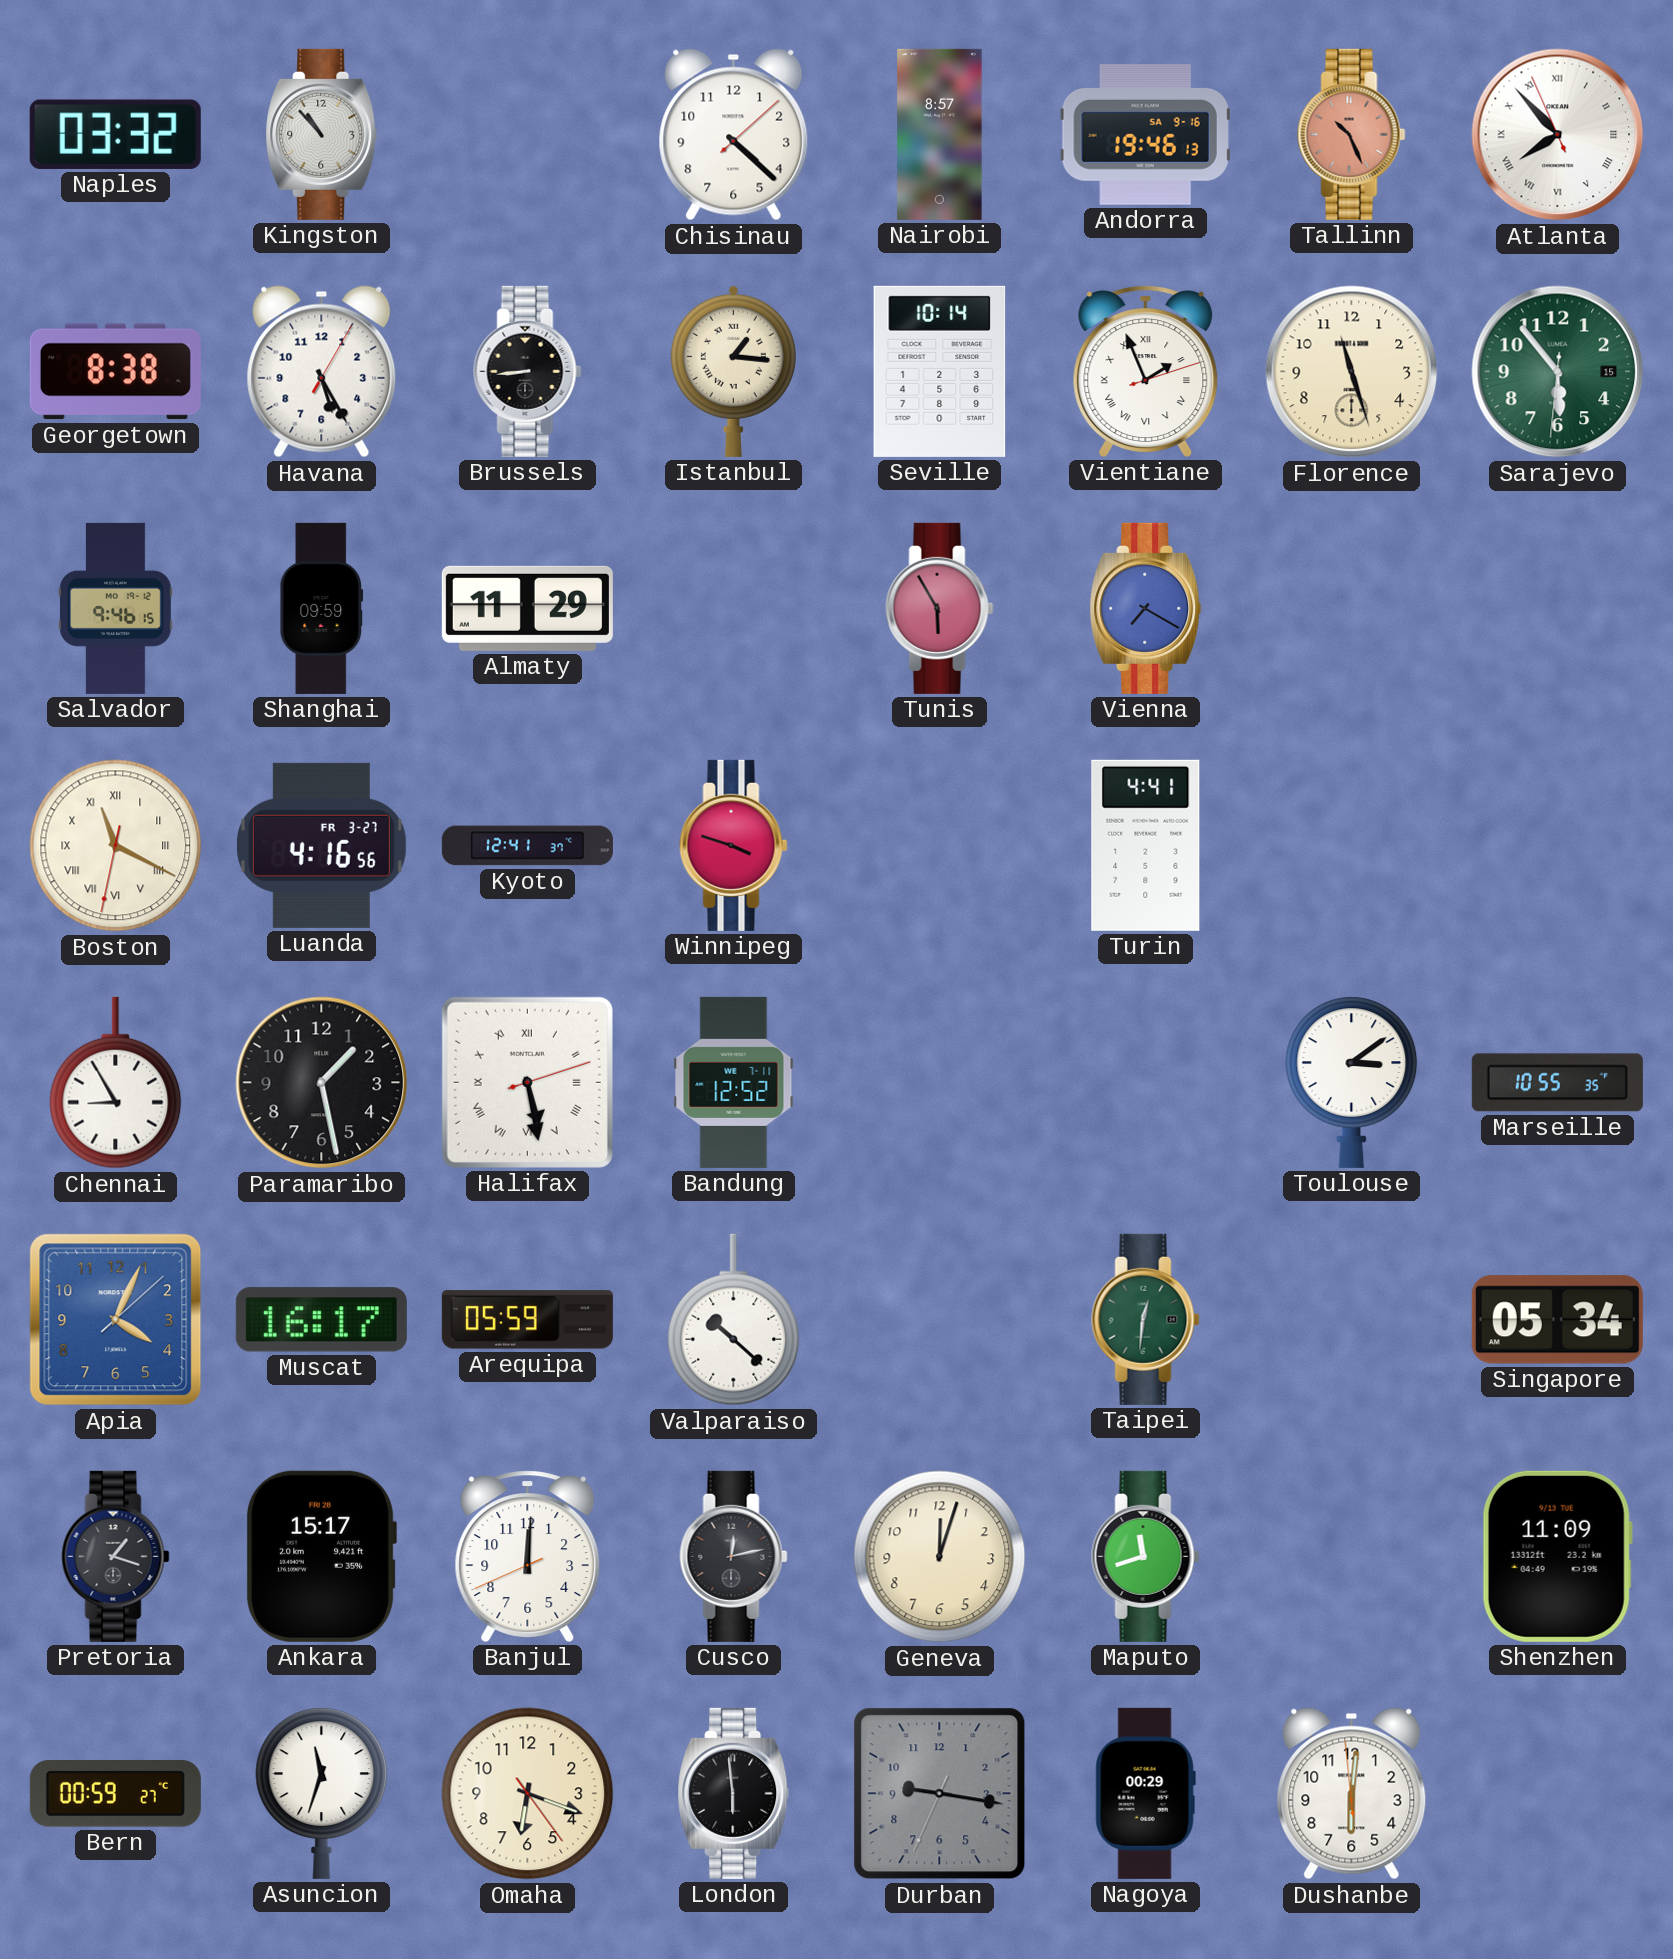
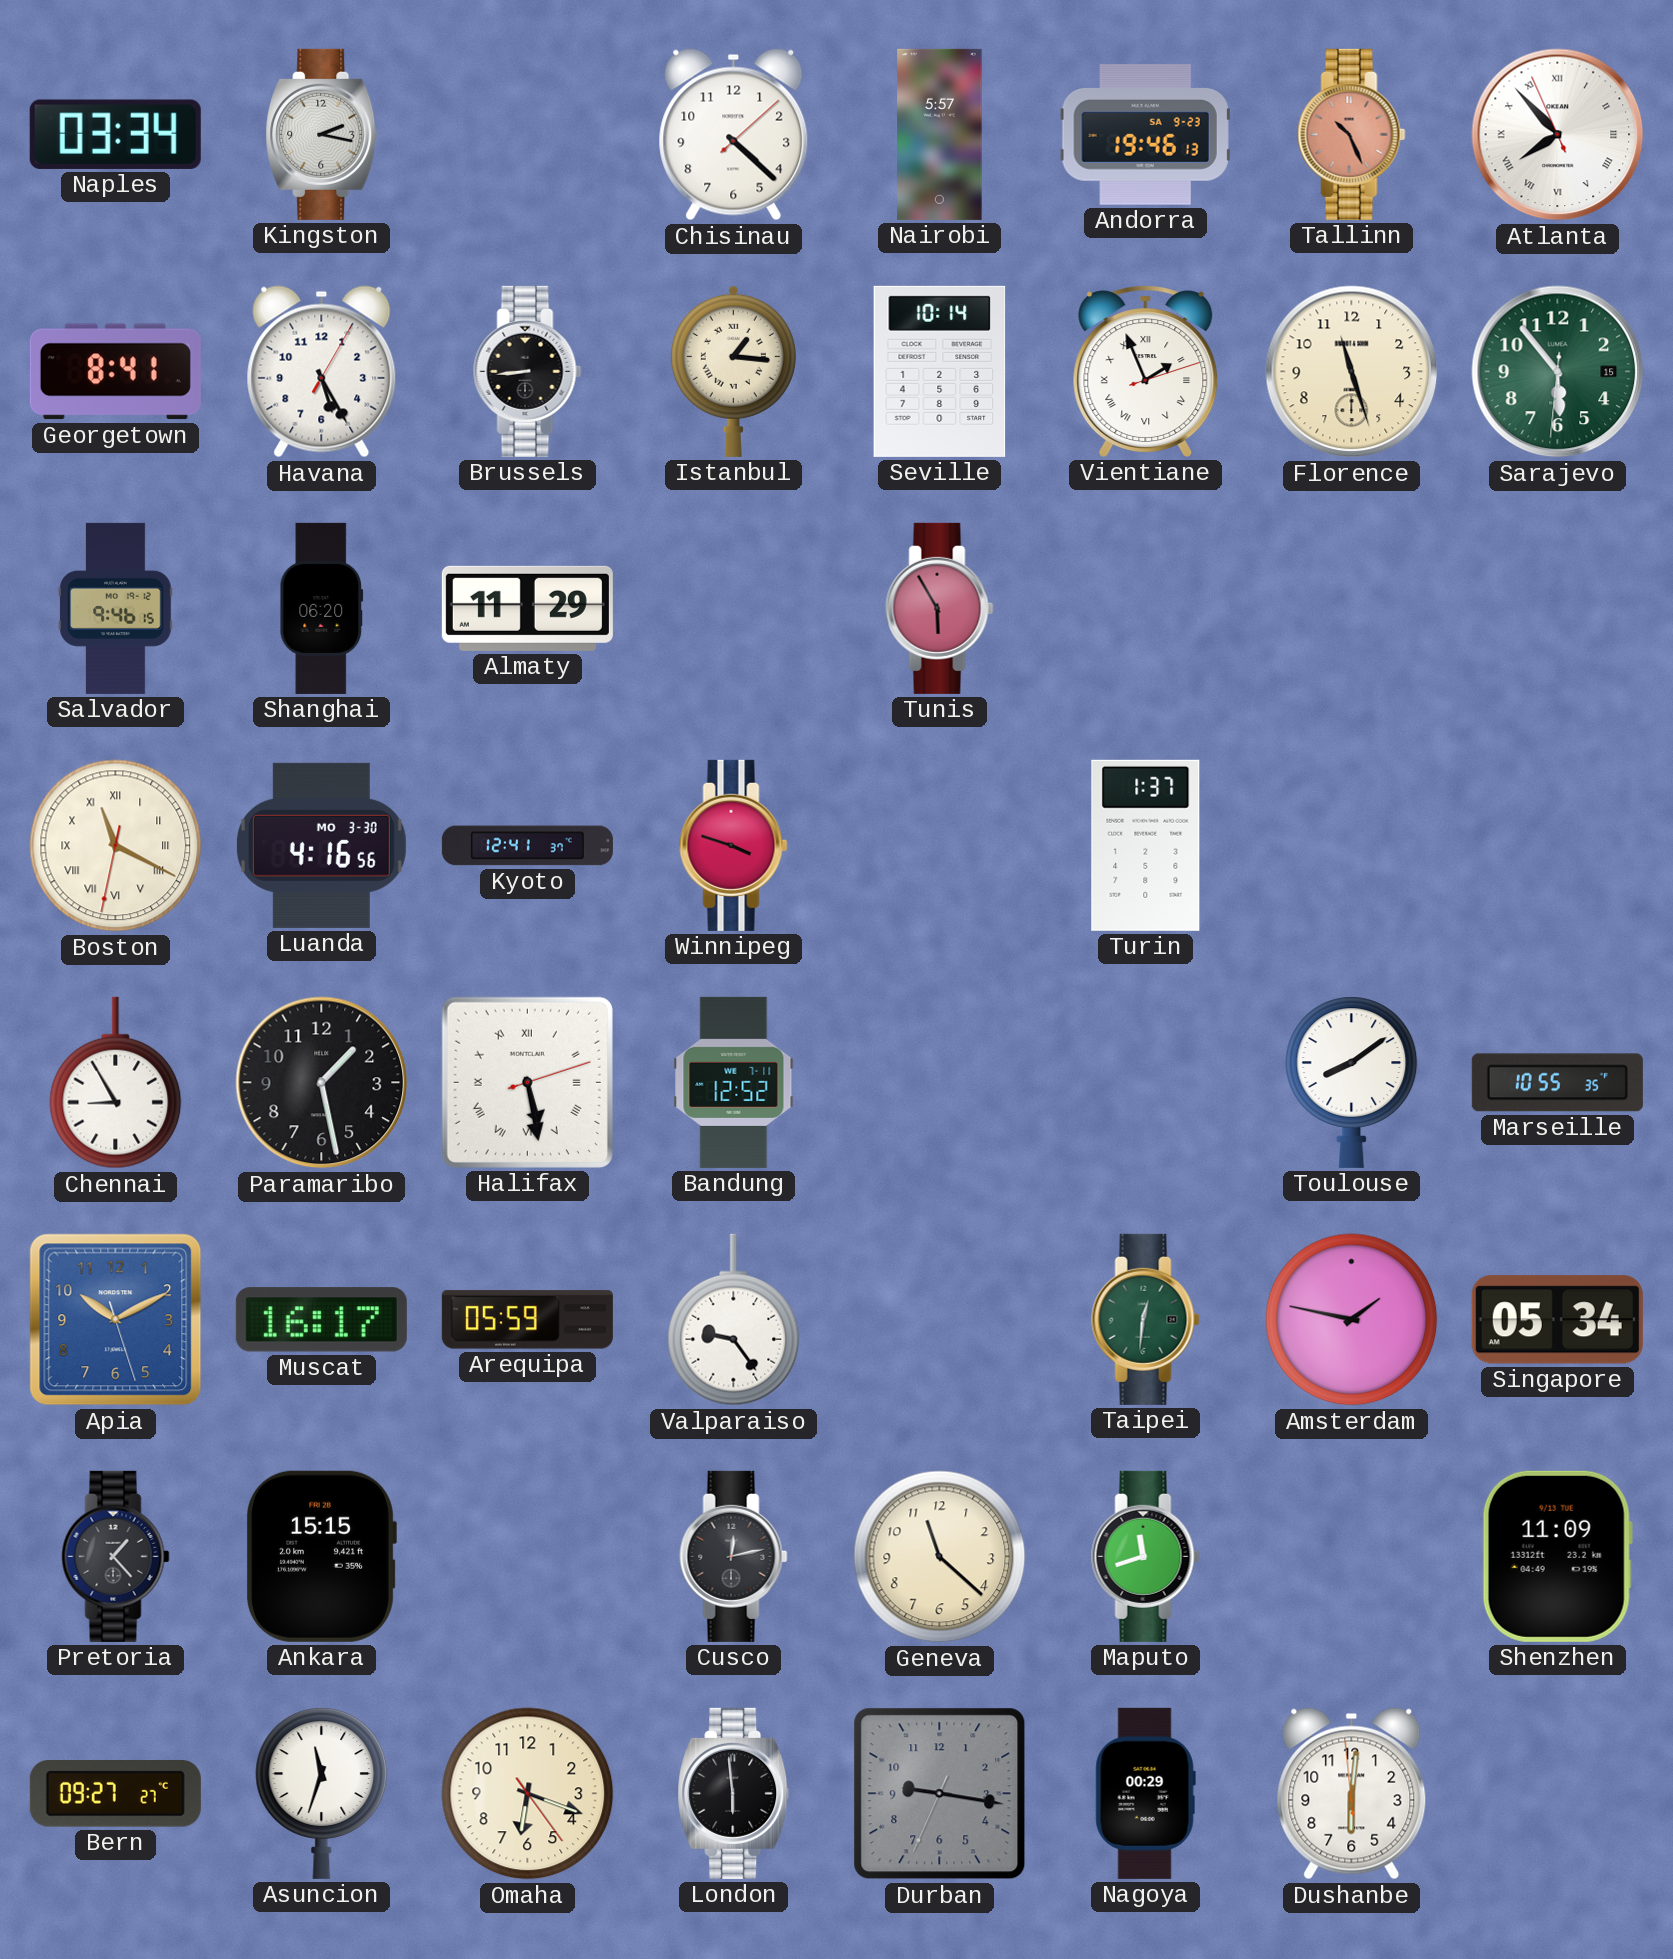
Naples: 03:32 -> 03:34 (115, 134)
Kingston: 10:53 -> 2:17 (322, 134)
Nairobi: 8:57 -> 5:57 (940, 134)
Andorra date: SA 9-16 -> SA 9-23 (1145, 135)
Georgetown: 8:38 -> 8:41 (115, 372)
Shanghai: 09:59 -> 06:20 (322, 608)
Vienna: 7:20 -> none (1146, 608)
Luanda date: FR 3-27 -> MO 3-30 (321, 845)
Turin: 4:41 -> 1:37 (1146, 845)
Toulouse: 3:09 -> 8:09 (1352, 1082)
Apia: 4:04 -> 10:10 (116, 1320)
Valparaiso: 10:22 -> 9:24 (734, 1320)
Amsterdam: none -> 1:47 (1352, 1320)
Pretoria: 1:18 -> 1:23 (116, 1556)
Ankara: 15:17 -> 15:15 (322, 1556)
Banjul: 12:00 -> none (528, 1556)
Geneva: 12:03 -> 11:22 (940, 1557)
Bern: 00:59 -> 09:27 (115, 1794)
